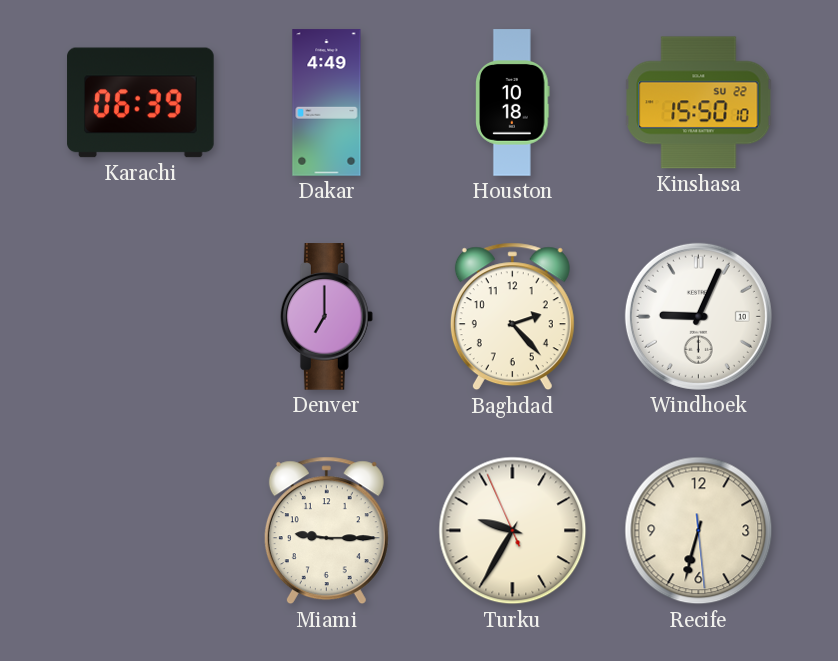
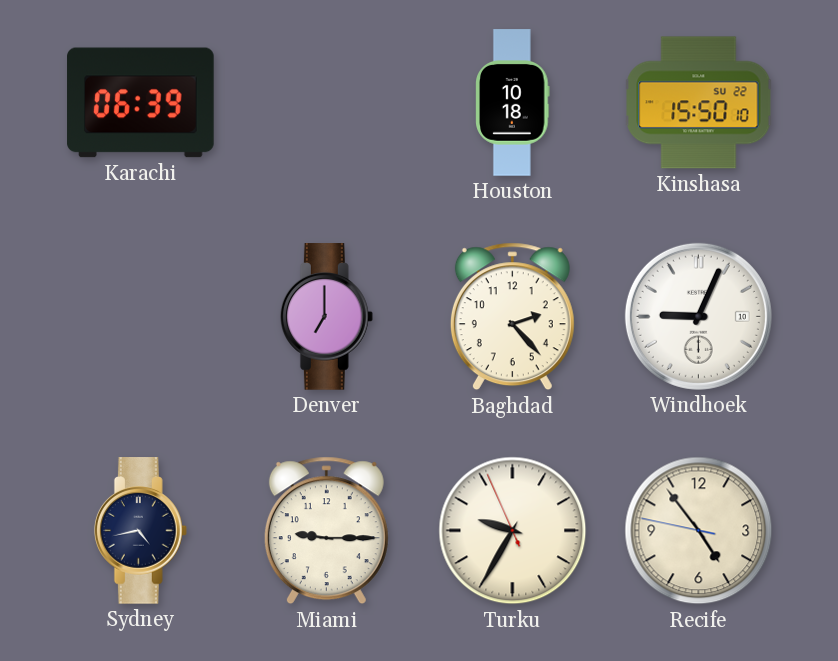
Dakar: 4:49 -> none (327, 103)
Sydney: none -> 4:43 (140, 531)
Recife: 6:32 -> 4:53 (699, 531)
